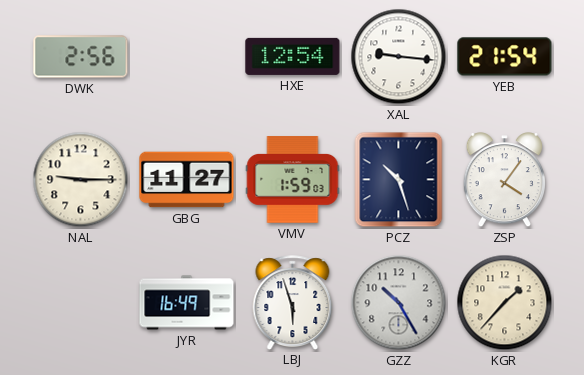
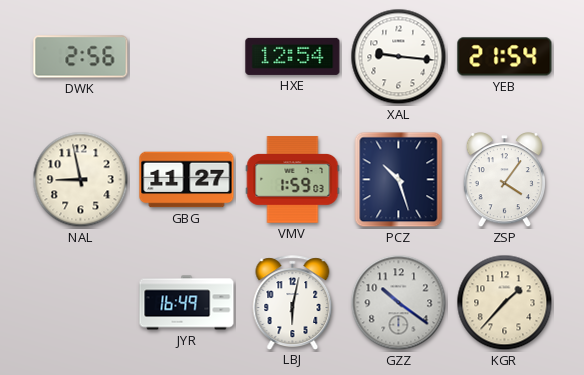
NAL: 9:15 -> 8:58 (81, 180)
LBJ: 5:57 -> 6:02 (293, 302)
GZZ: 10:25 -> 10:21 (399, 303)
